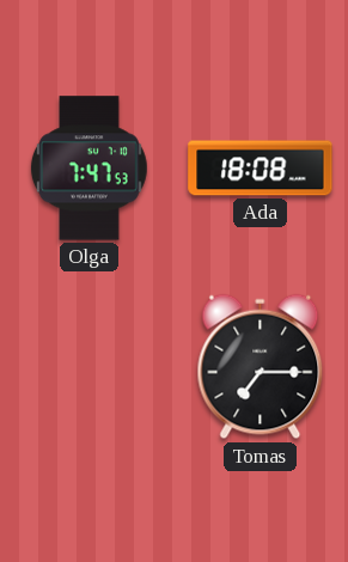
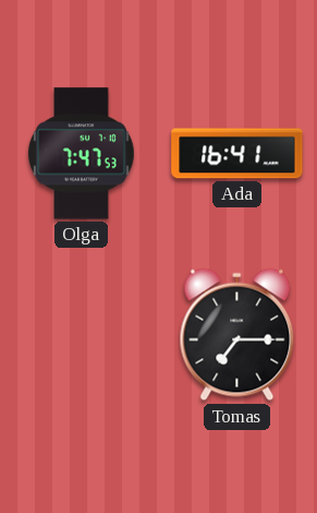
Ada: 18:08 -> 16:41 (237, 154)
